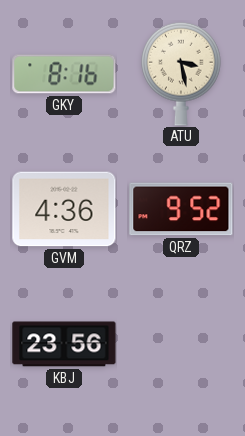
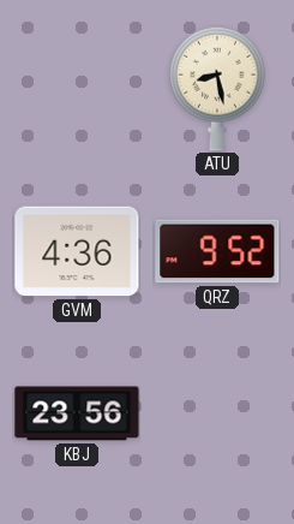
GKY: 8:16 -> none (64, 74)
ATU: 3:28 -> 8:28 (217, 89)
